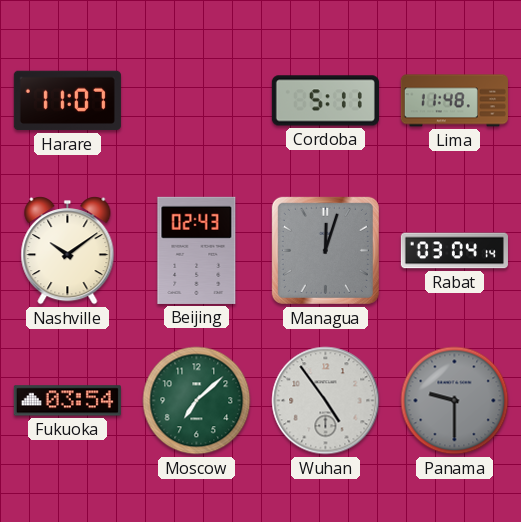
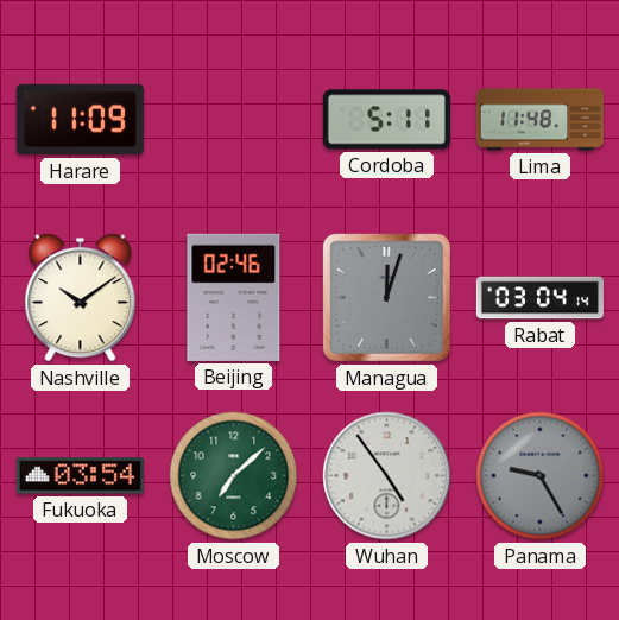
Harare: 11:07 -> 11:09 (80, 120)
Beijing: 02:43 -> 02:46 (234, 297)
Panama: 9:30 -> 9:25 (541, 476)
